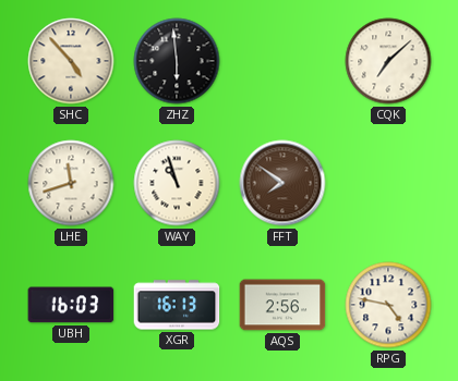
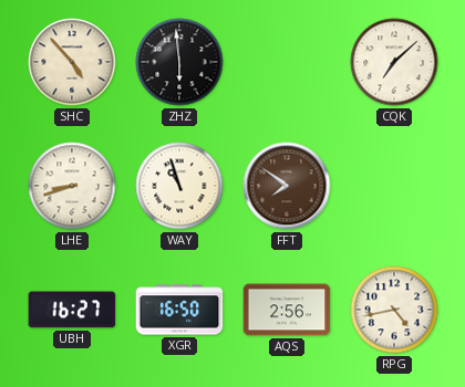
LHE: 11:42 -> 8:42 (72, 186)
UBH: 16:03 -> 16:27 (72, 310)
XGR: 16:13 -> 16:50 (179, 310)
RPG: 4:47 -> 4:43 (394, 310)
